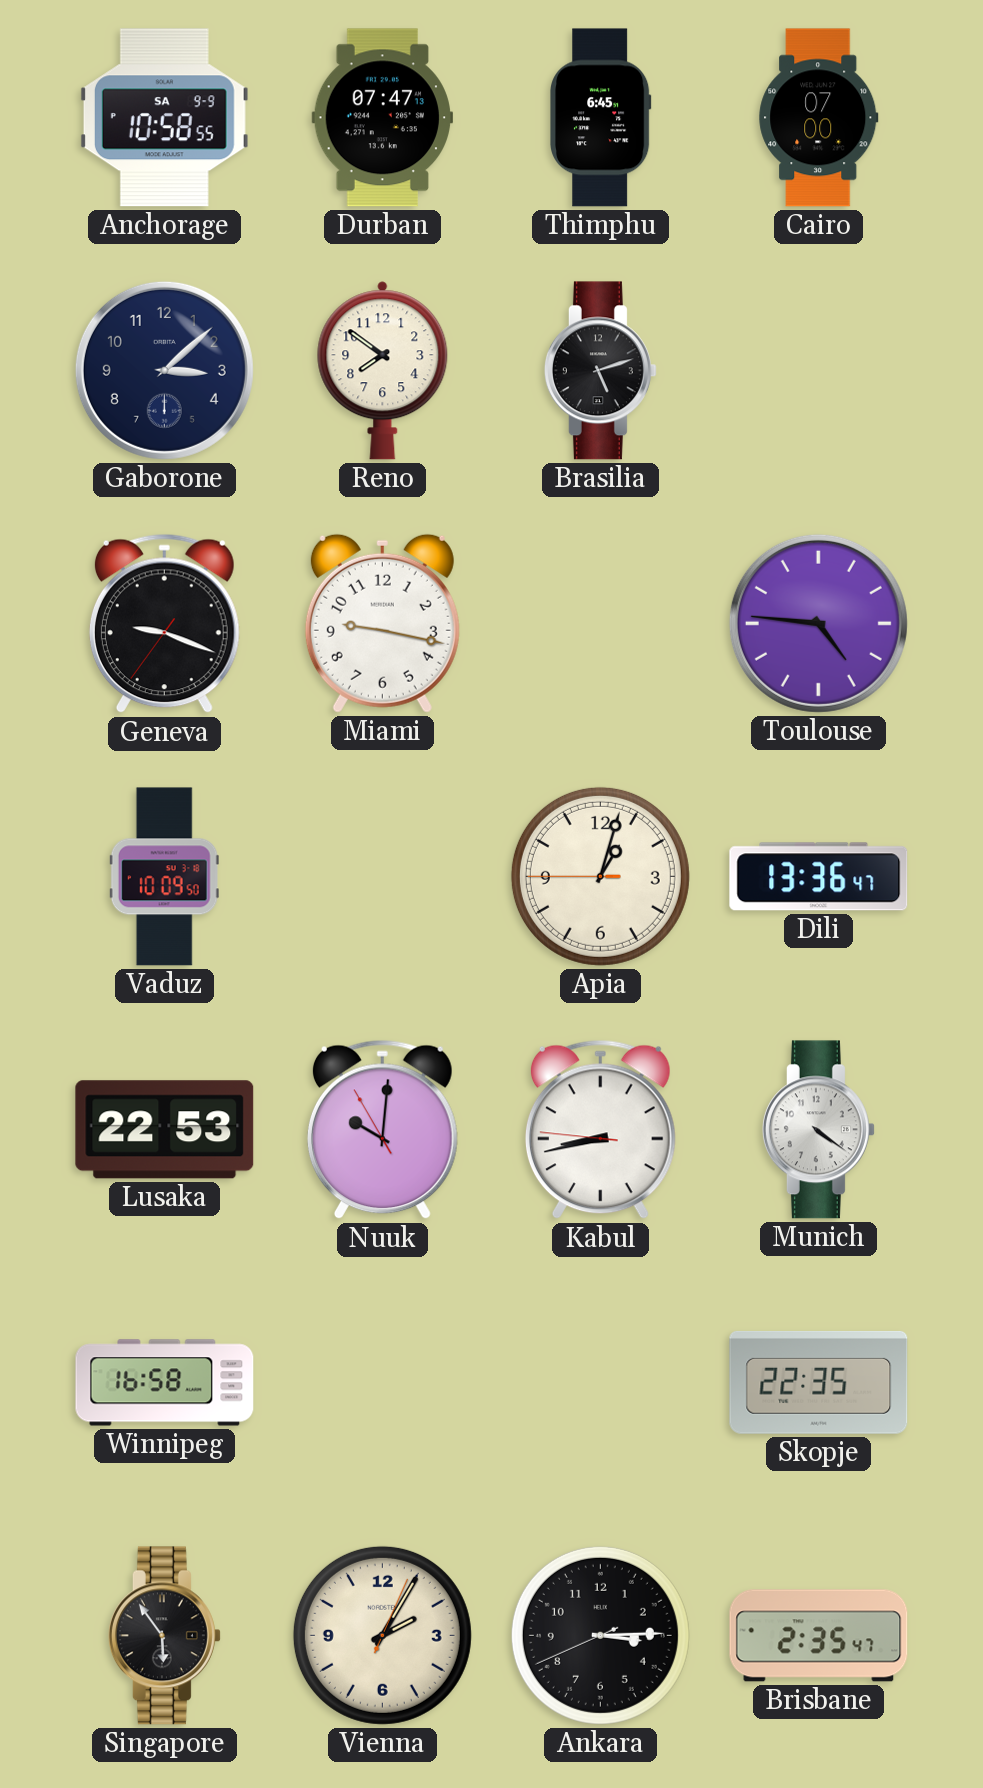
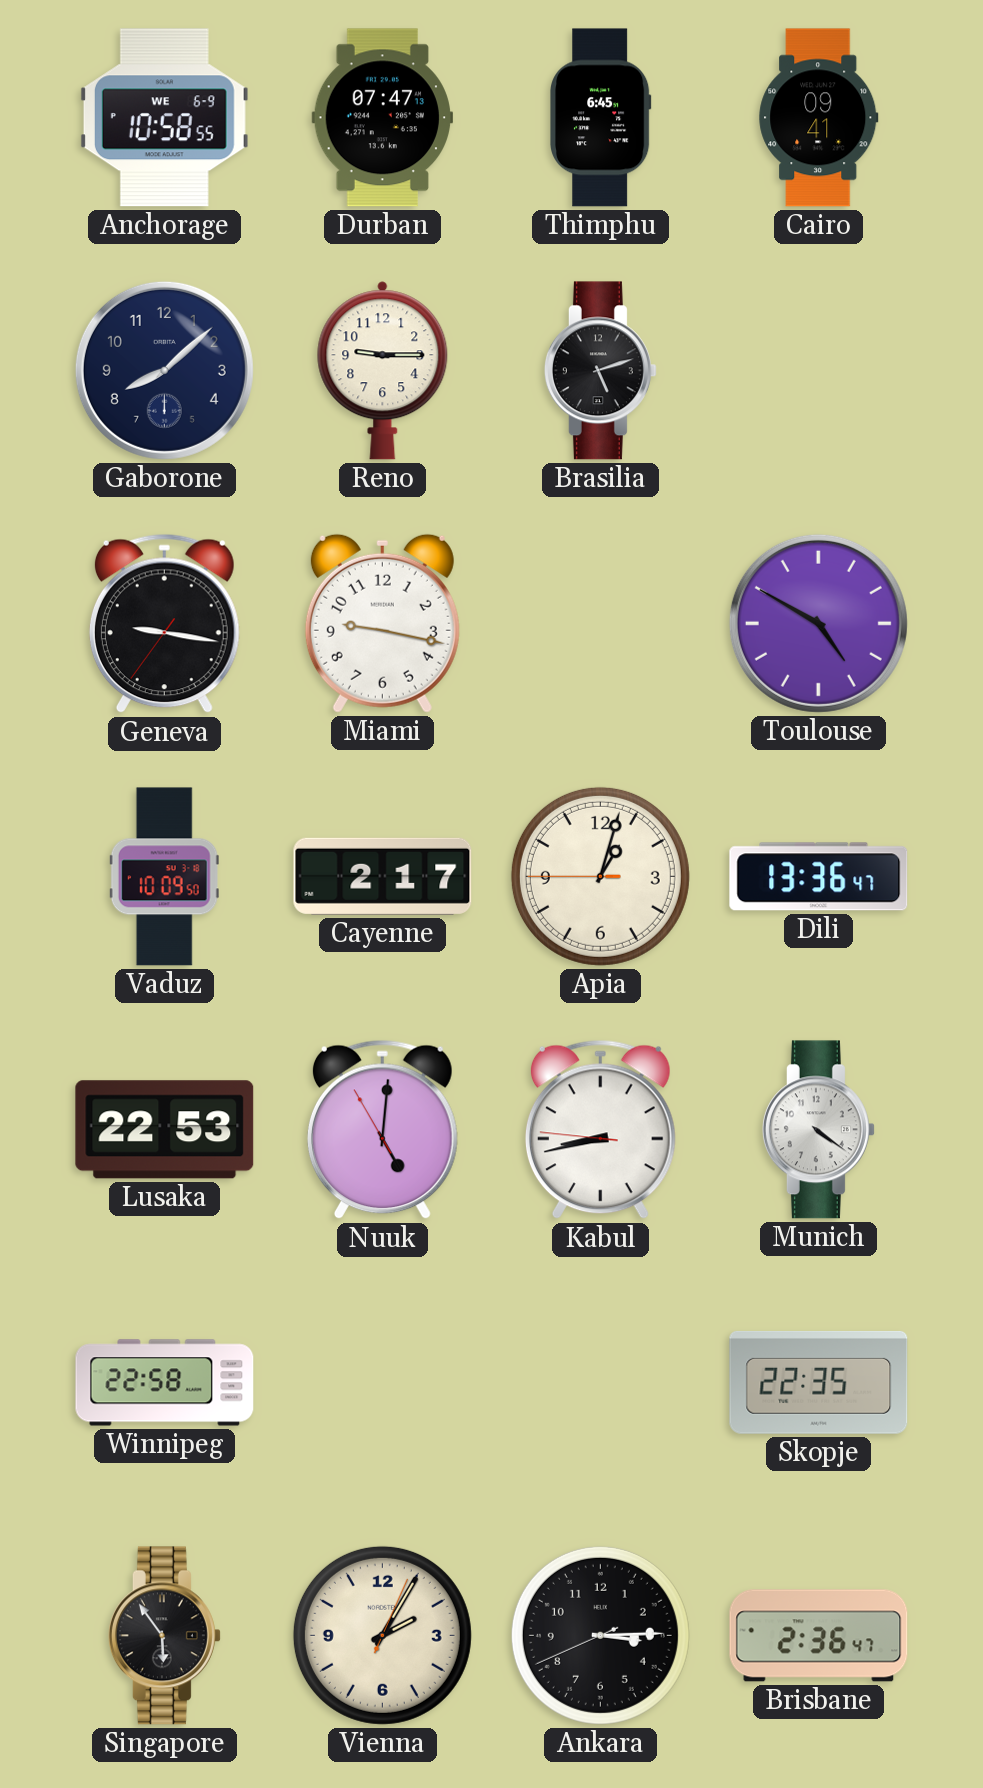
Anchorage date: SA 9-9 -> WE 6-9 (164, 118)
Cairo: 07:00 -> 09:41 (819, 118)
Gaborone: 3:08 -> 8:08 (164, 370)
Reno: 7:51 -> 9:15 (383, 371)
Geneva: 9:18 -> 9:16 (164, 624)
Toulouse: 4:46 -> 4:50 (818, 623)
Cayenne: none -> 2:17 (383, 876)
Nuuk: 10:00 -> 5:00 (382, 1130)
Winnipeg: 16:58 -> 22:58 (165, 1383)
Brisbane: 2:35 -> 2:36 (819, 1636)
